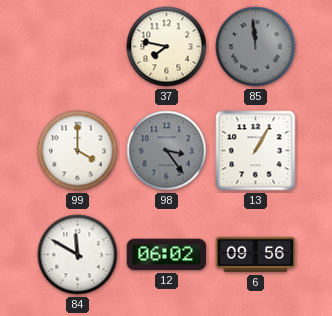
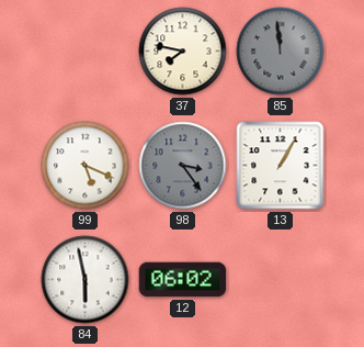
99: 4:00 -> 5:19 (86, 166)
84: 11:50 -> 5:58 (86, 280)
6: 09:56 -> none (256, 255)
